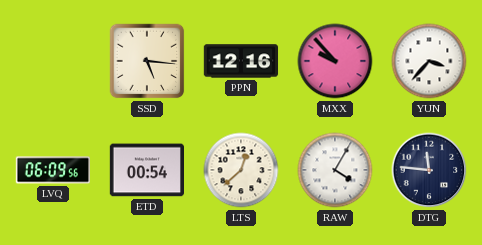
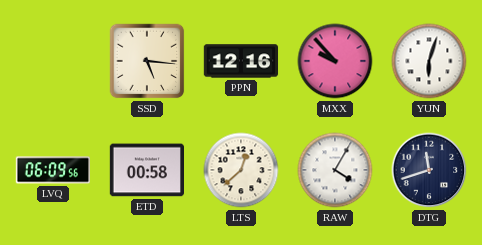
YUN: 3:37 -> 6:03 (429, 61)
ETD: 00:54 -> 00:58 (146, 170)
DTG: 11:46 -> 11:42 (429, 170)
